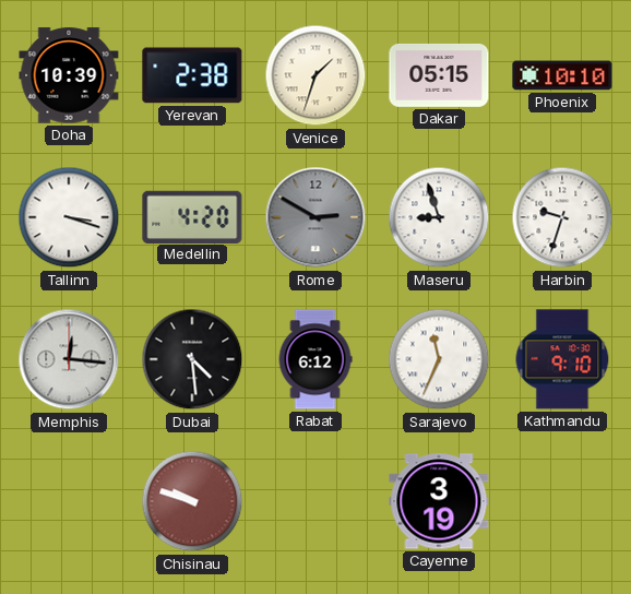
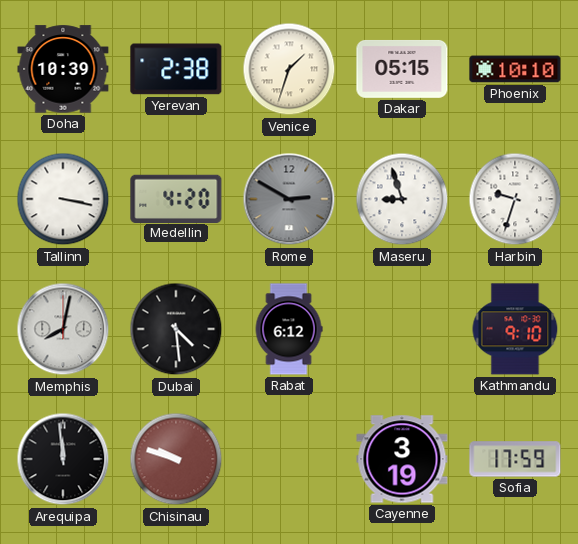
Tallinn: 3:18 -> 3:17 (63, 199)
Memphis: 12:16 -> 8:02 (63, 329)
Sarajevo: 11:34 -> none (439, 359)
Arequipa: none -> 11:59 (63, 459)
Sofia: none -> 17:59 (515, 459)
